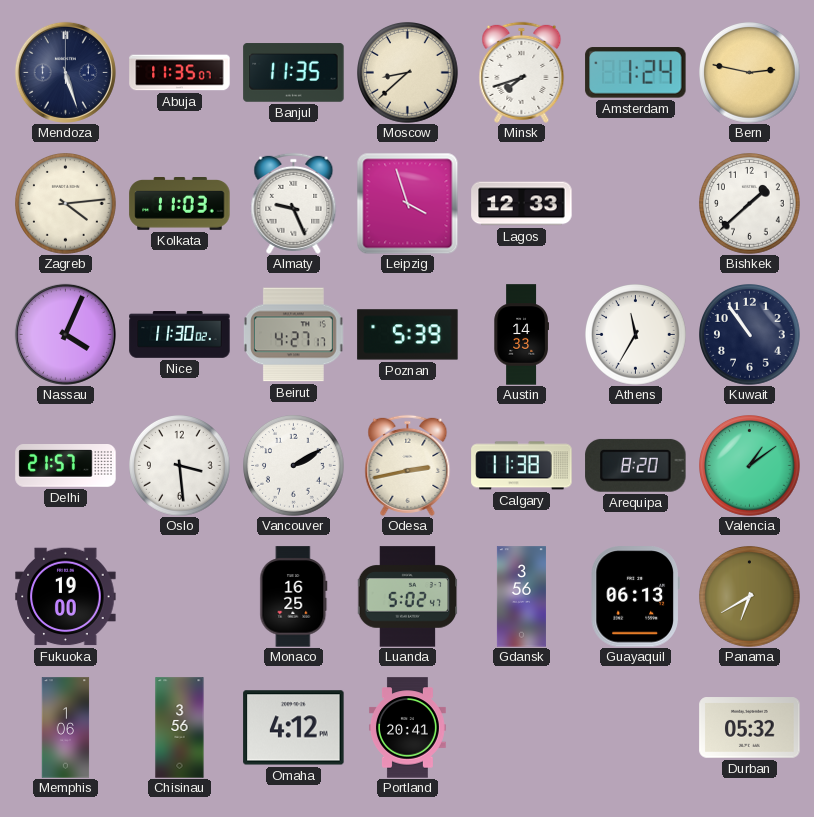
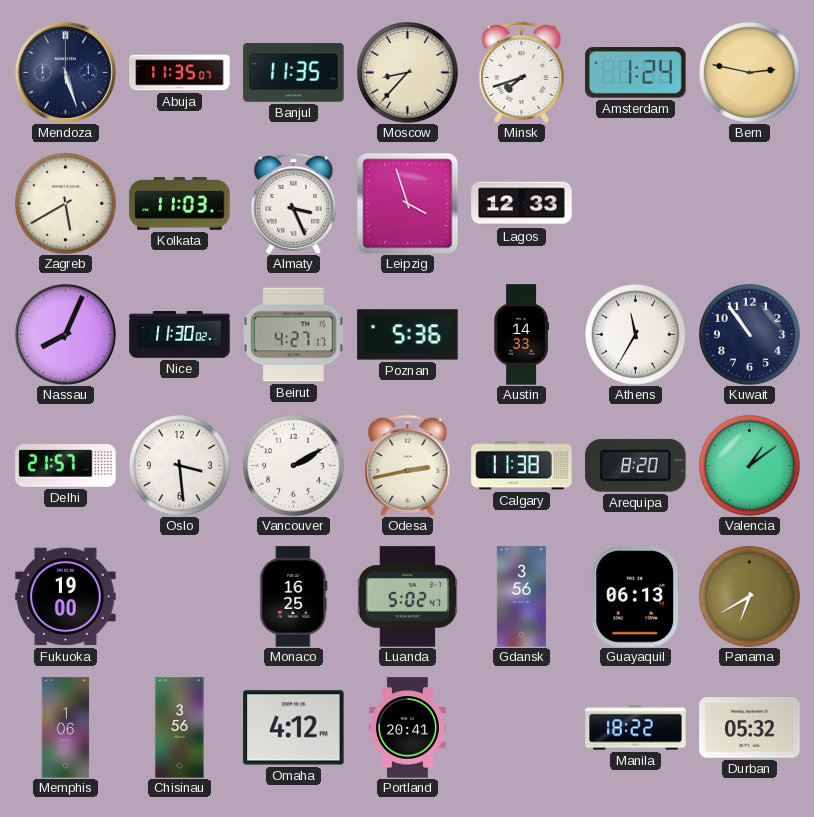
Moscow: 8:38 -> 8:37 (408, 73)
Zagreb: 4:14 -> 5:40 (66, 204)
Almaty: 9:26 -> 3:26 (294, 203)
Bishkek: 1:38 -> none (750, 204)
Nassau: 4:04 -> 8:04 (65, 334)
Poznan: 5:39 -> 5:36 (408, 335)
Manila: none -> 18:22 (636, 728)
